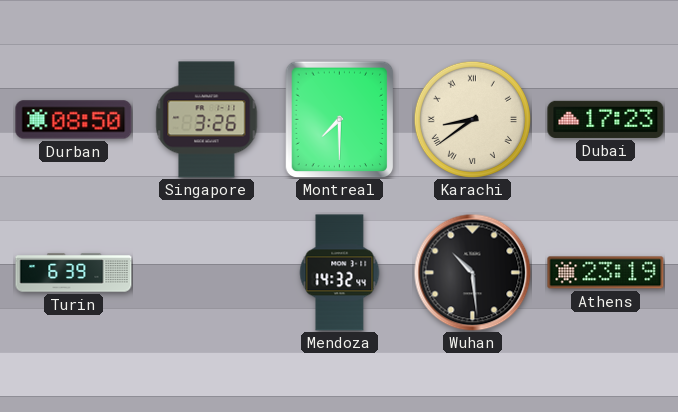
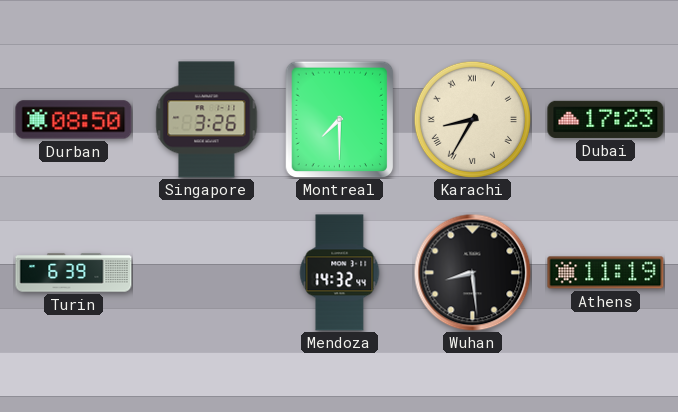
Karachi: 8:39 -> 8:35 (472, 119)
Wuhan: 10:29 -> 8:29 (472, 272)
Athens: 23:19 -> 11:19 (606, 273)
